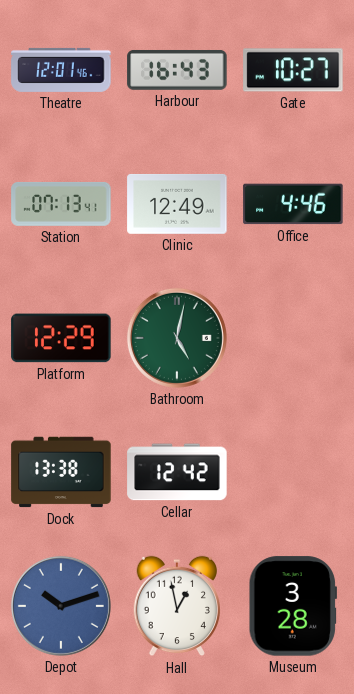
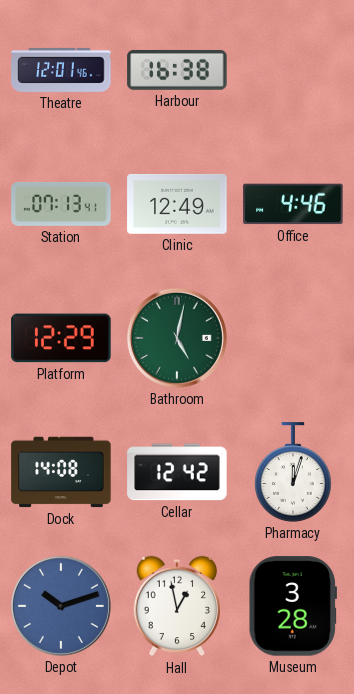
Harbour: 16:43 -> 16:38 (177, 70)
Gate: 10:27 -> none (293, 70)
Dock: 13:38 -> 14:08 (61, 472)
Pharmacy: none -> 12:03 (294, 472)
